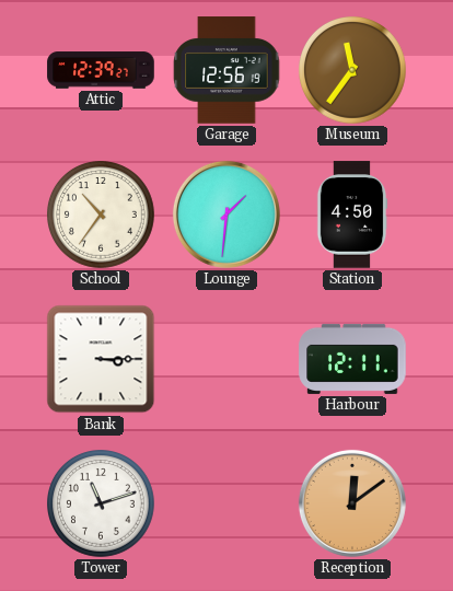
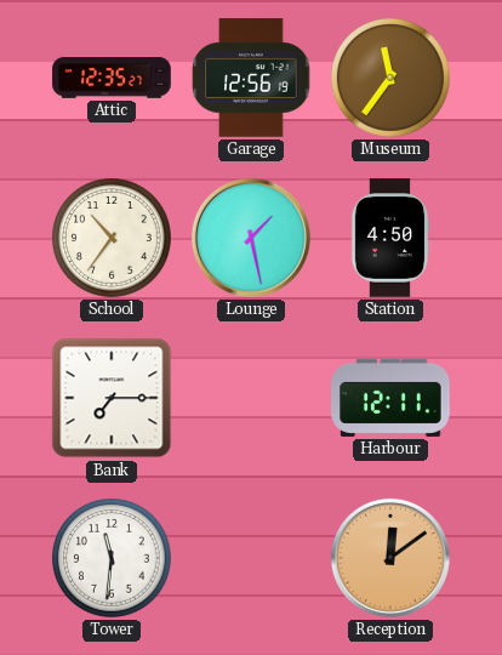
Attic: 12:39 -> 12:35 (112, 78)
Lounge: 1:31 -> 1:28 (251, 238)
Bank: 3:15 -> 7:15 (112, 398)
Tower: 11:12 -> 11:31 (113, 559)
